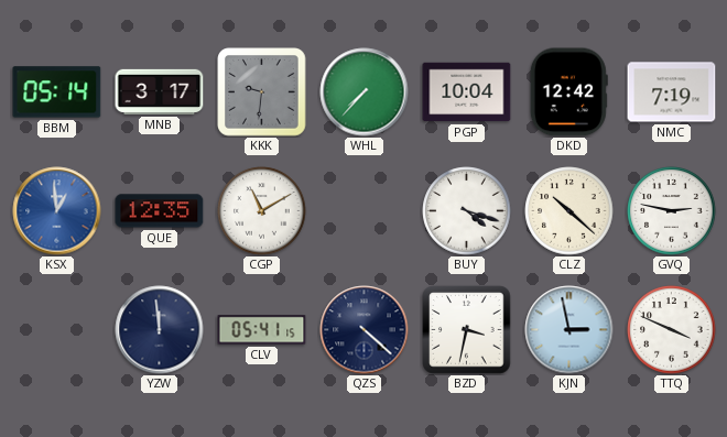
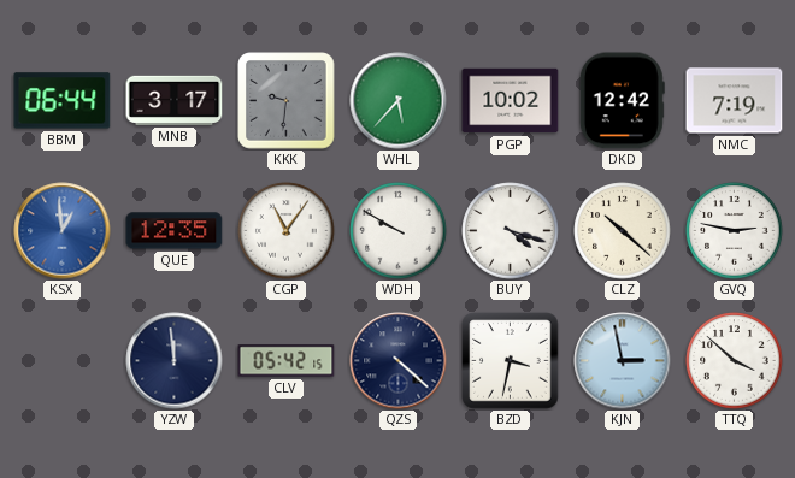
BBM: 05:14 -> 06:44 (63, 101)
WHL: 7:37 -> 5:37 (399, 101)
PGP: 10:04 -> 10:02 (511, 101)
CGP: 11:10 -> 11:06 (287, 231)
WDH: none -> 9:50 (399, 231)
CLV: 05:41 -> 05:42 (287, 361)
TTQ: 3:49 -> 3:52 (735, 361)
